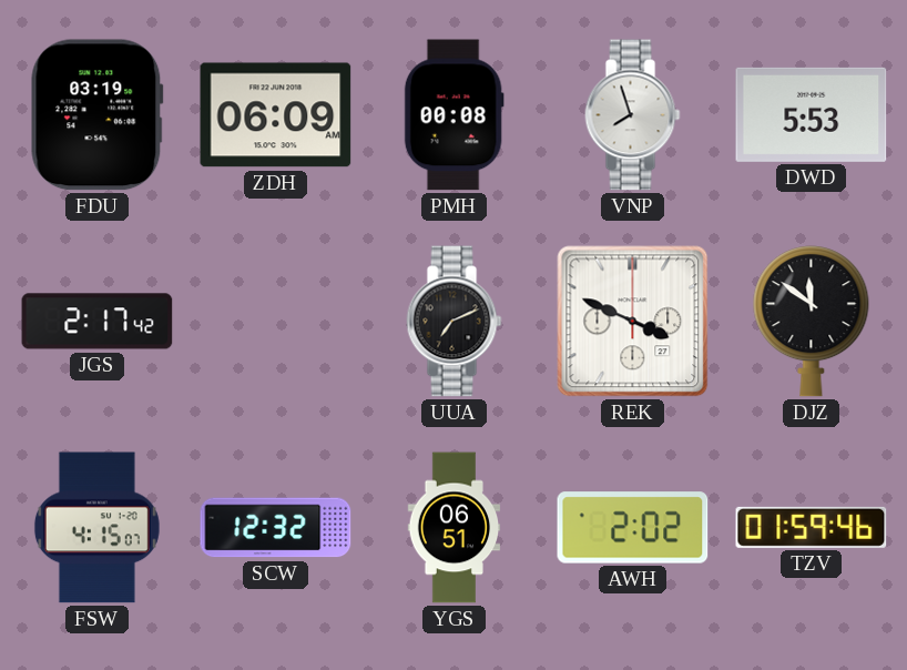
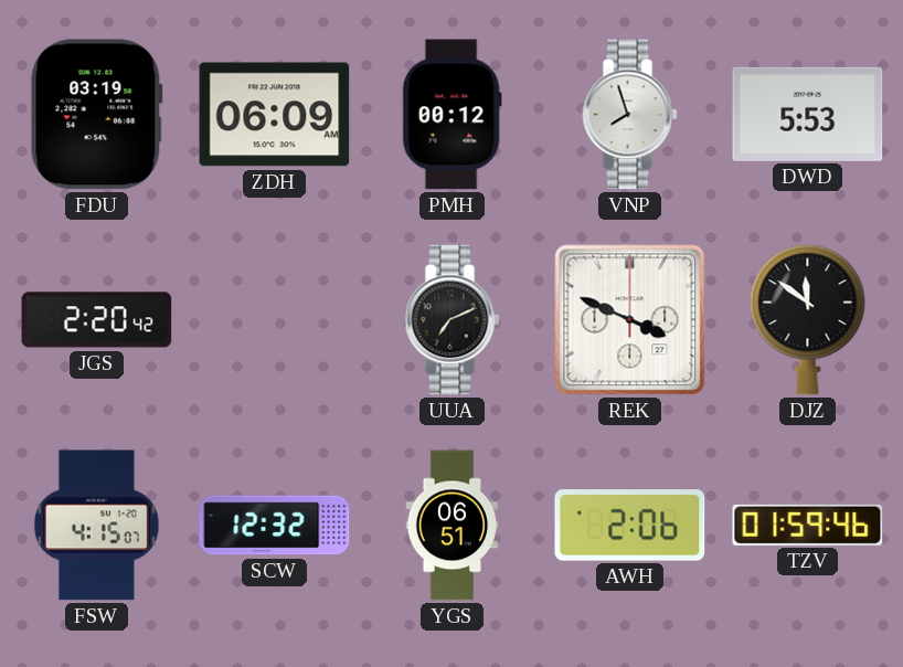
PMH: 00:08 -> 00:12 (451, 115)
JGS: 2:17 -> 2:20 (97, 320)
AWH: 2:02 -> 2:06 (630, 526)
